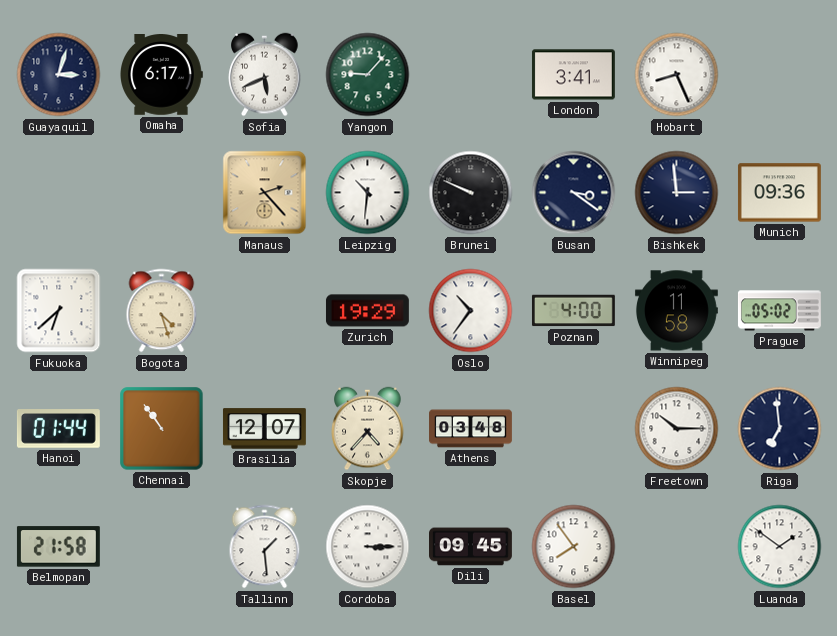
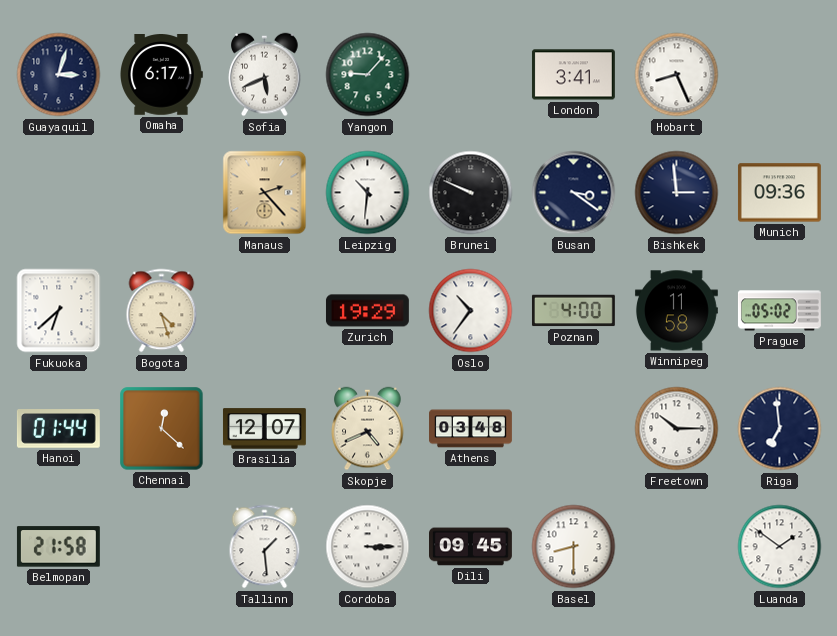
Chennai: 10:54 -> 12:22 (162, 429)
Skopje: 4:37 -> 4:41 (368, 429)
Basel: 7:54 -> 8:30 (574, 547)
